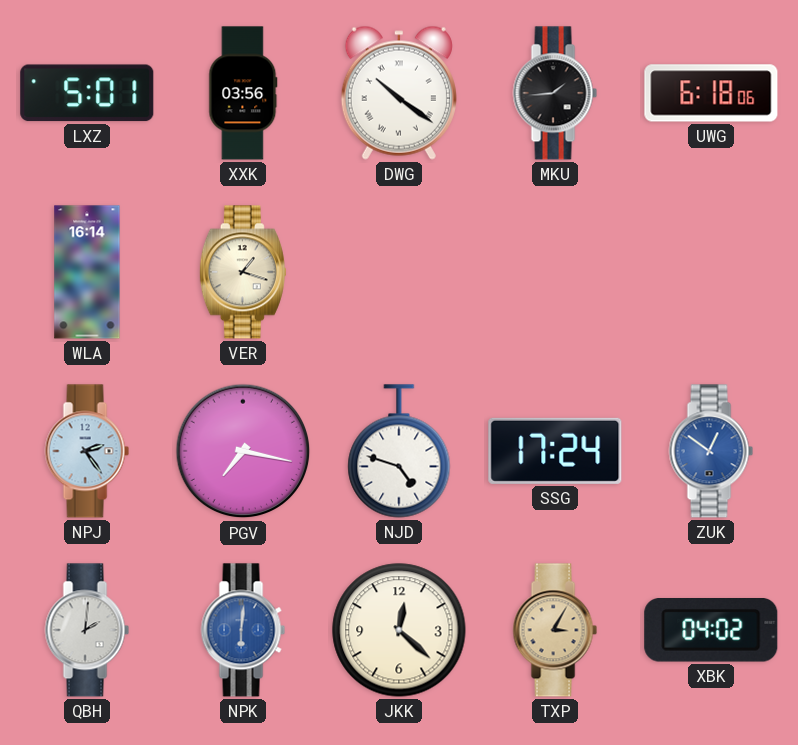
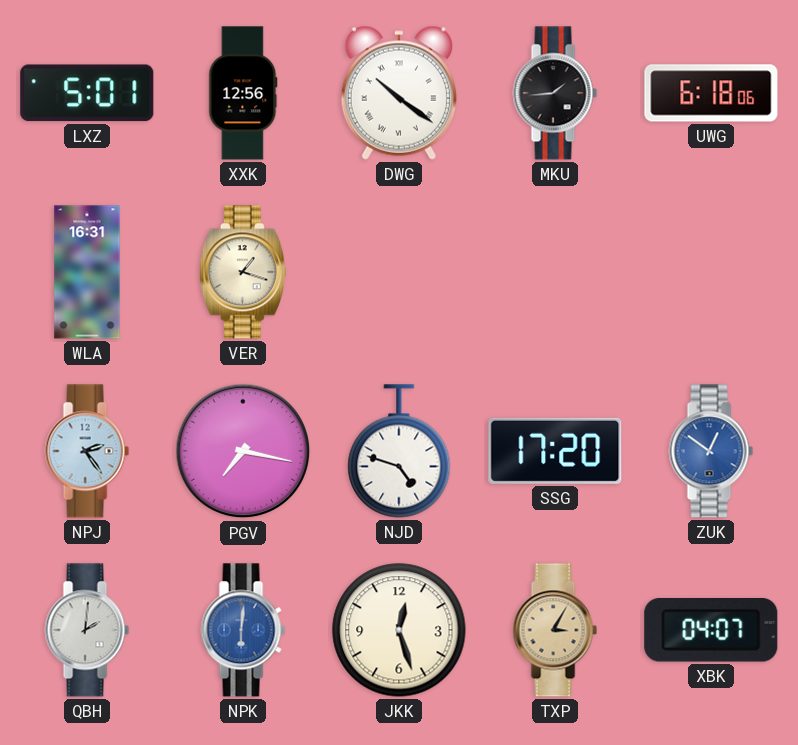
XXK: 03:56 -> 12:56 (243, 93)
WLA: 16:14 -> 16:31 (87, 272)
SSG: 17:24 -> 17:20 (555, 451)
JKK: 12:22 -> 12:27 (399, 630)
XBK: 04:02 -> 04:07 (711, 631)
